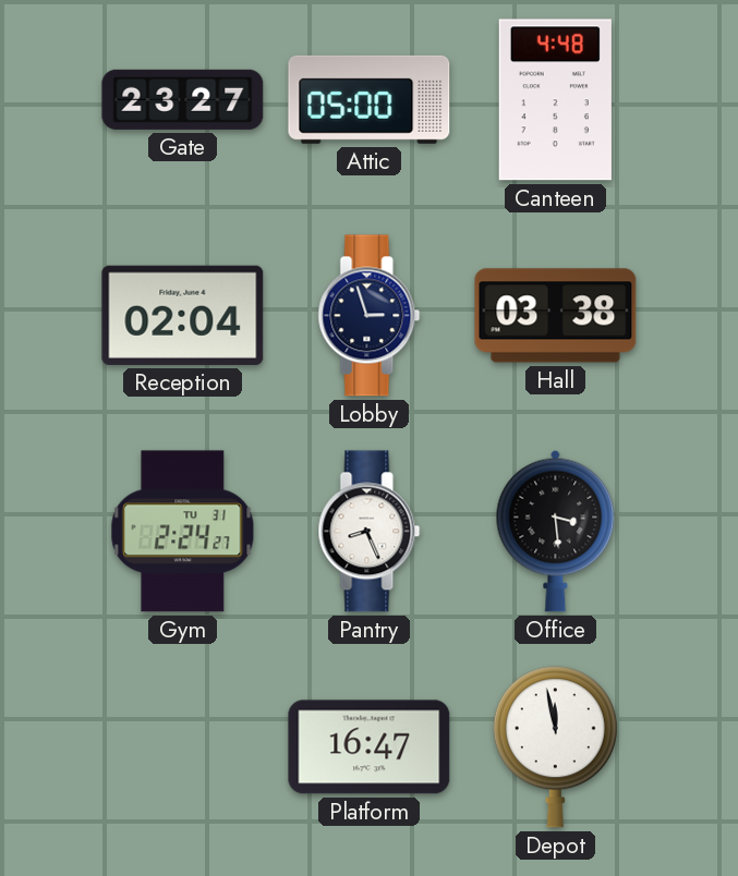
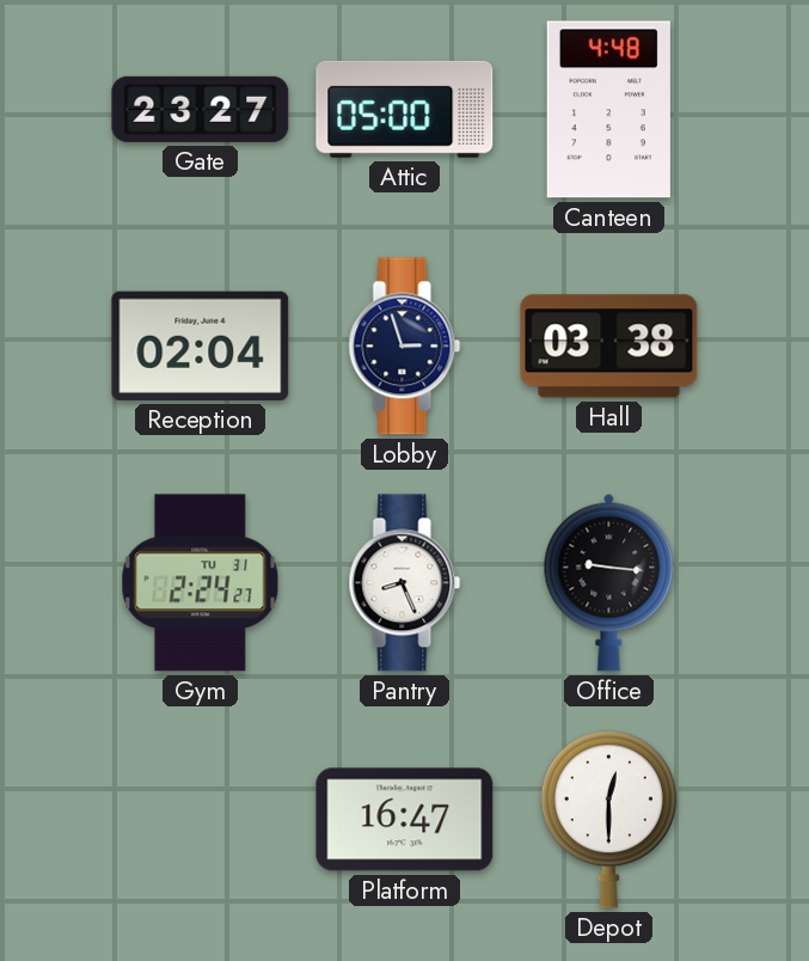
Office: 3:29 -> 9:16 (609, 582)
Depot: 11:58 -> 12:30 (608, 820)
